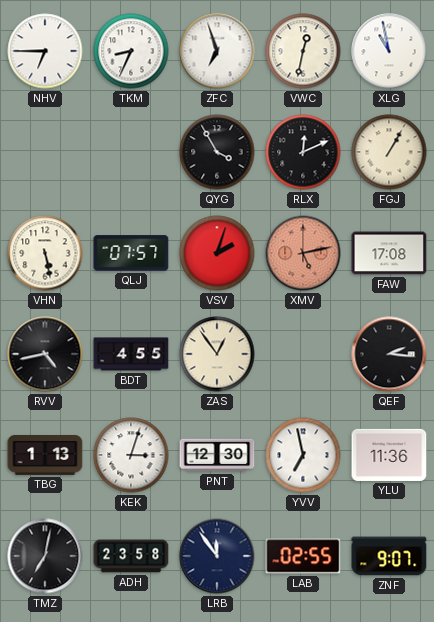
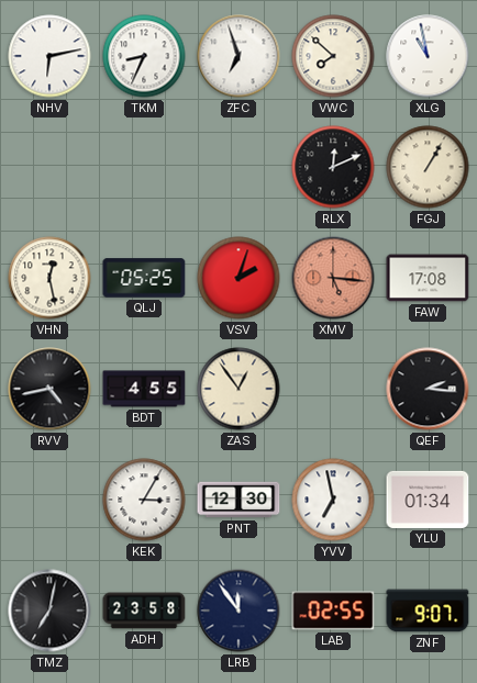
NHV: 6:45 -> 6:13 (49, 56)
VWC: 12:32 -> 7:52 (333, 56)
QYG: 3:55 -> none (217, 152)
VHN: 5:28 -> 12:28 (49, 278)
QLJ: 07:57 -> 05:25 (144, 278)
XMV: 5:13 -> 5:16 (333, 278)
TBG: 1:13 -> none (45, 455)
KEK: 3:03 -> 3:05 (144, 500)
YLU: 11:36 -> 01:34 (428, 500)
